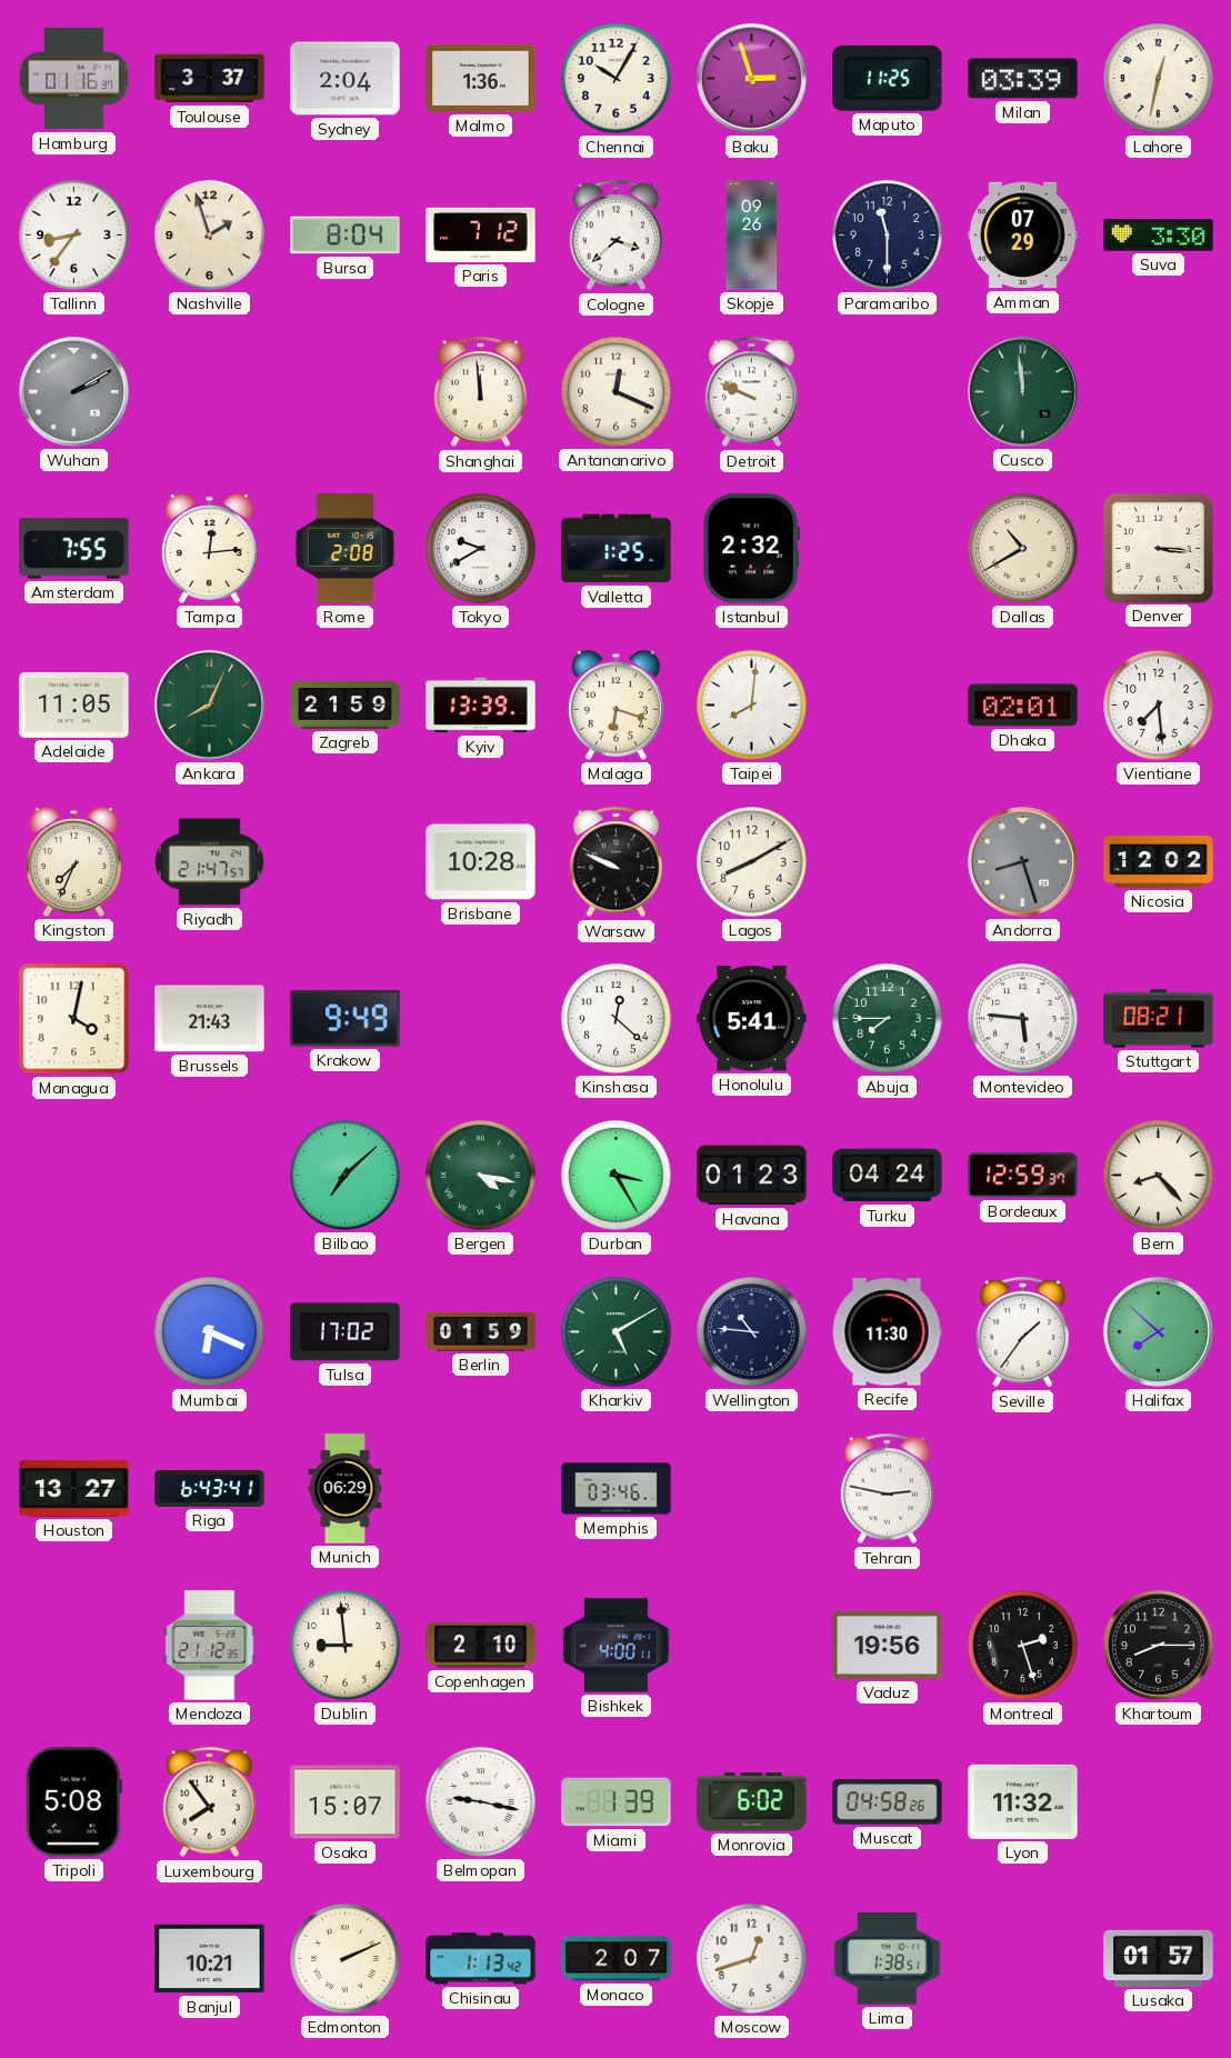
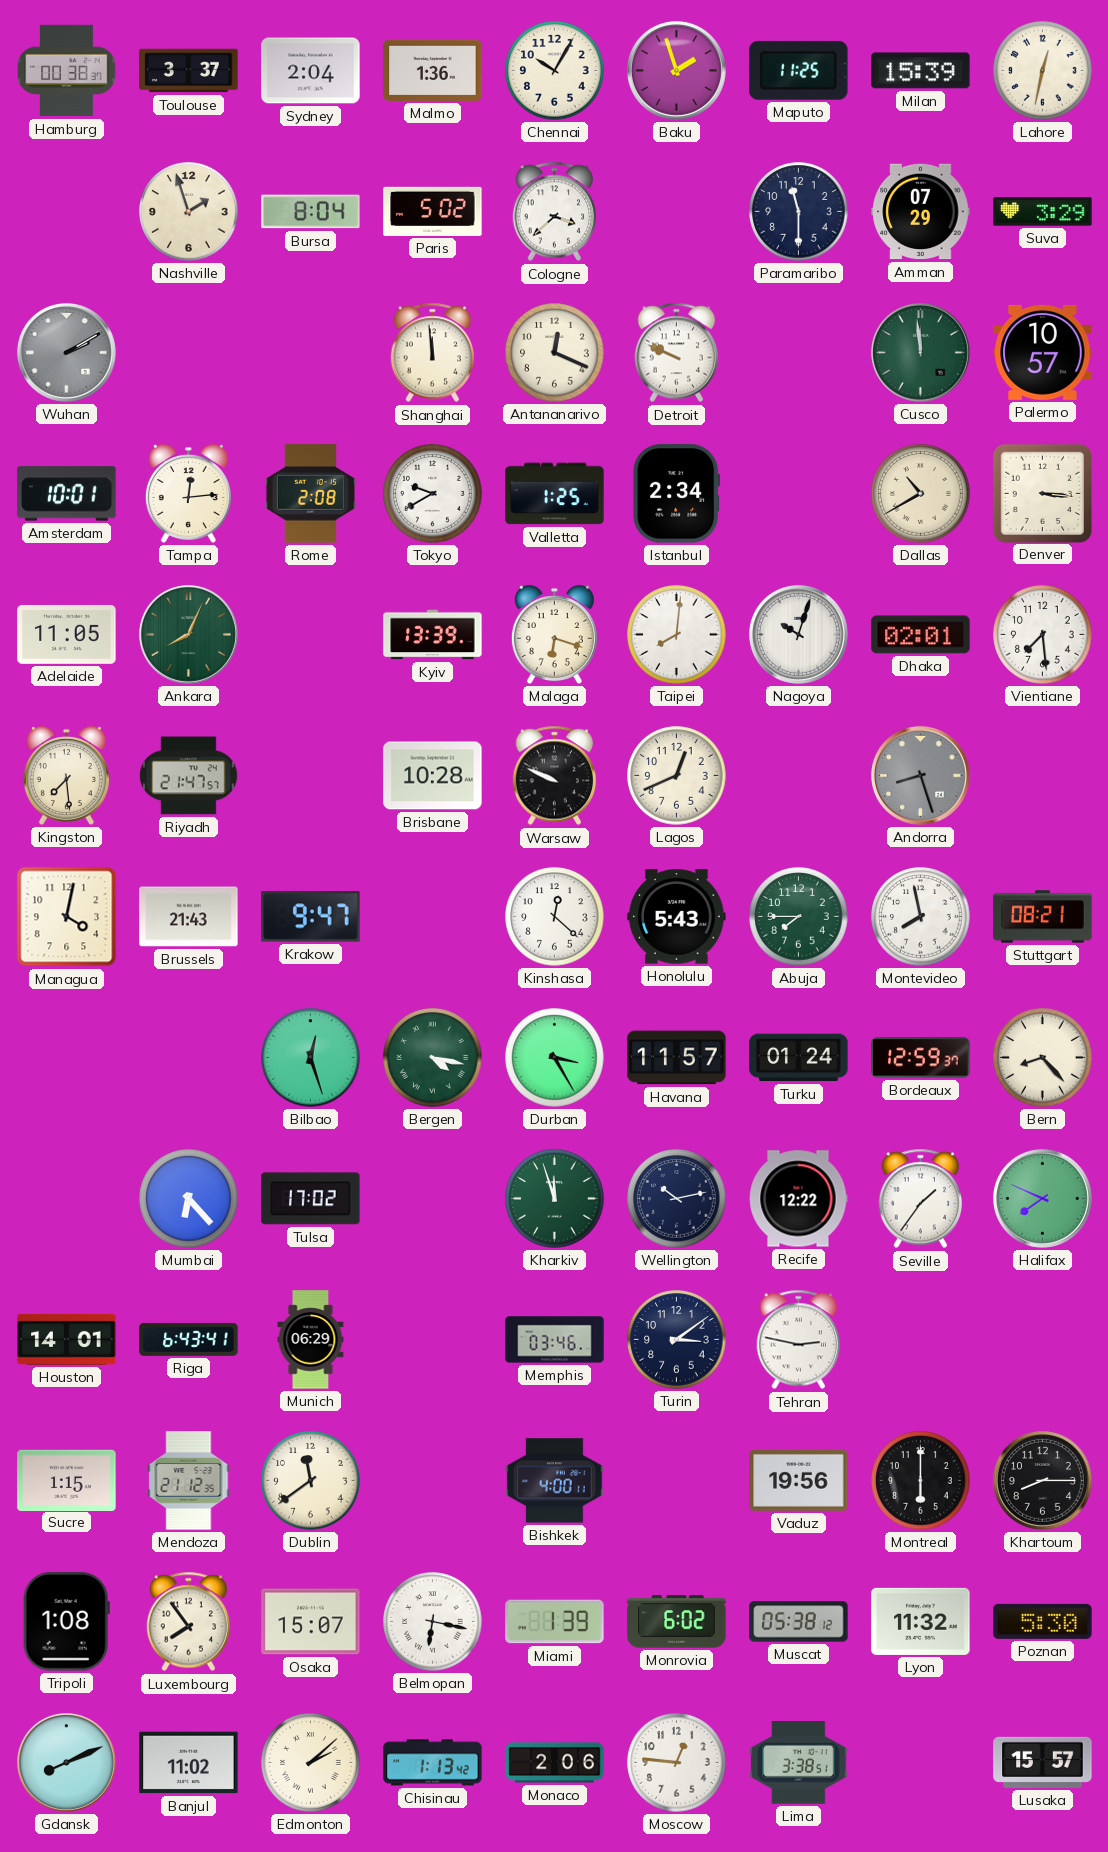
Hamburg: 01:16 -> 00:38 (67, 71)
Baku: 2:57 -> 1:57 (676, 70)
Milan: 03:39 -> 15:39 (921, 71)
Tallinn: 8:36 -> none (74, 236)
Paris: 7:12 -> 5:02 (433, 211)
Skopje: 09:26 -> none (752, 236)
Suva: 3:30 -> 3:29 (1043, 212)
Palermo: none -> 10:57 (1043, 352)
Amsterdam: 7:55 -> 10:01 (67, 494)
Istanbul: 2:32 -> 2:34 (677, 494)
Zagreb: 21:59 -> none (346, 706)
Nagoya: none -> 10:03 (798, 634)
Kingston: 7:34 -> 7:29 (66, 775)
Lagos: 8:10 -> 12:41 (677, 776)
Nicosia: 12:02 -> none (1159, 861)
Krakow: 9:49 -> 9:47 (311, 917)
Honolulu: 5:41 -> 5:43 (677, 917)
Montevideo: 5:46 -> 7:58 (921, 917)
Bilbao: 7:08 -> 12:27 (311, 1058)
Havana: 01:23 -> 11:57 (677, 1058)
Turku: 04:24 -> 01:24 (799, 1058)
Mumbai: 6:19 -> 6:23 (189, 1199)
Berlin: 01:59 -> none (481, 1331)
Kharkiv: 5:10 -> 11:57 (555, 1199)
Wellington: 10:46 -> 10:13 (677, 1199)
Recife: 11:30 -> 12:22 (798, 1199)
Halifax: 7:52 -> 7:49 (1042, 1198)
Houston: 13:27 -> 14:01 (67, 1339)
Turin: none -> 3:09 (677, 1340)
Sucre: none -> 1:15 (67, 1480)
Dublin: 8:59 -> 11:39 (311, 1481)
Copenhagen: 2:10 -> none (481, 1646)
Montreal: 2:27 -> 6:00 (921, 1481)
Tripoli: 5:08 -> 1:08 (66, 1622)
Belmopan: 9:17 -> 6:17 (433, 1622)
Muscat: 04:58 -> 05:38 (799, 1622)
Poznan: none -> 5:30 (1043, 1621)
Gdansk: none -> 8:11 (66, 1762)
Banjul: 10:21 -> 11:02 (189, 1763)
Edmonton: 2:11 -> 2:08 (311, 1763)
Monaco: 2:07 -> 2:06 (555, 1763)
Moscow: 12:42 -> 12:46 (677, 1763)
Lima: 1:38 -> 3:38 (799, 1763)
Lusaka: 01:57 -> 15:57 (1043, 1762)
